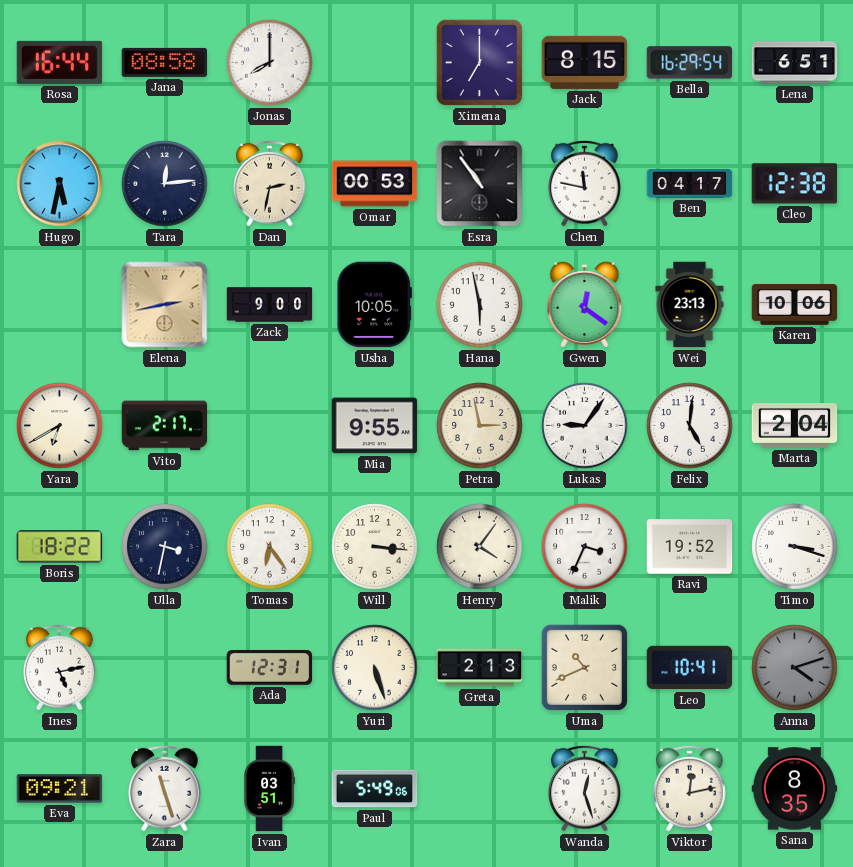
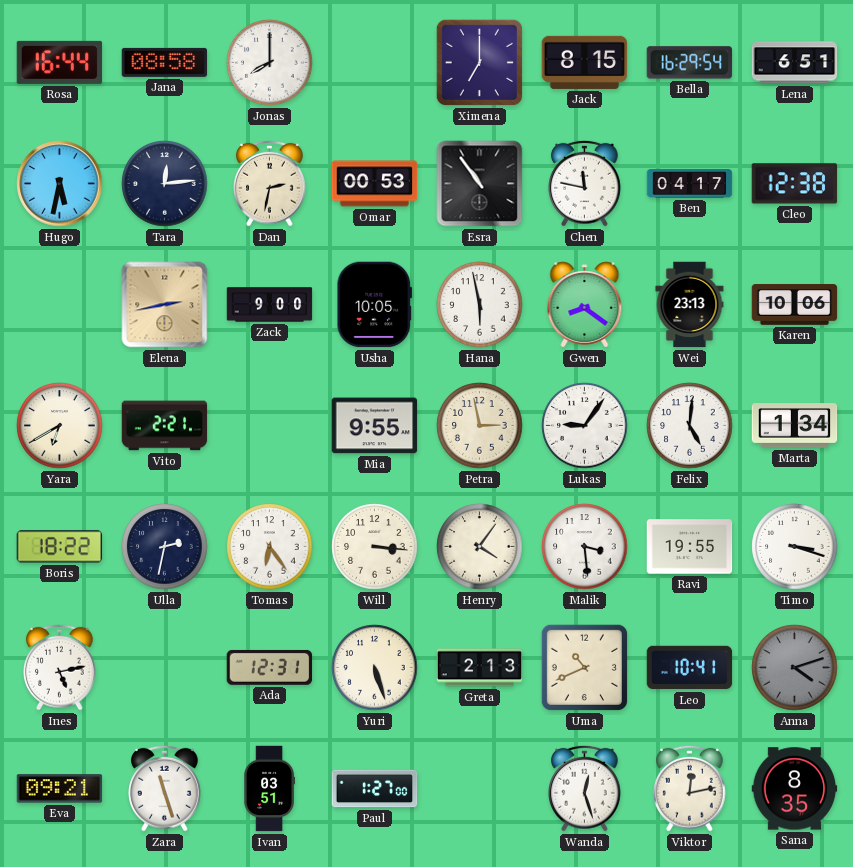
Gwen: 12:21 -> 8:21 (585, 305)
Vito: 2:17 -> 2:21 (165, 426)
Marta: 2:04 -> 1:34 (795, 426)
Ulla: 3:32 -> 2:32 (165, 547)
Malik: 3:34 -> 3:29 (585, 547)
Ravi: 19:52 -> 19:55 (690, 547)
Paul: 5:49 -> 1:27 (375, 789)
